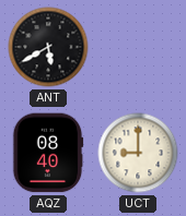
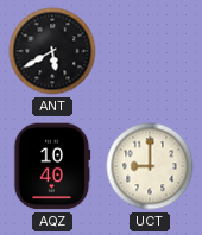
AQZ: 08:40 -> 10:40 (52, 166)
